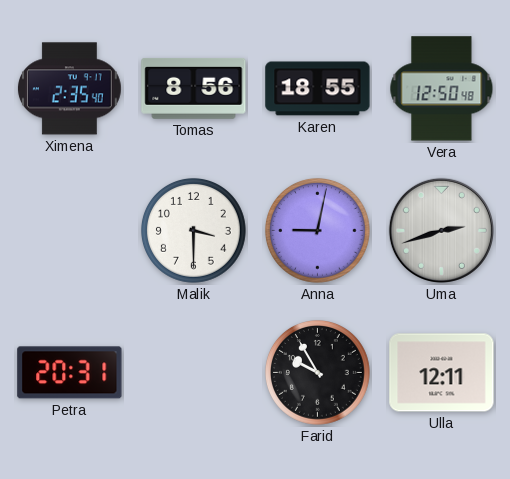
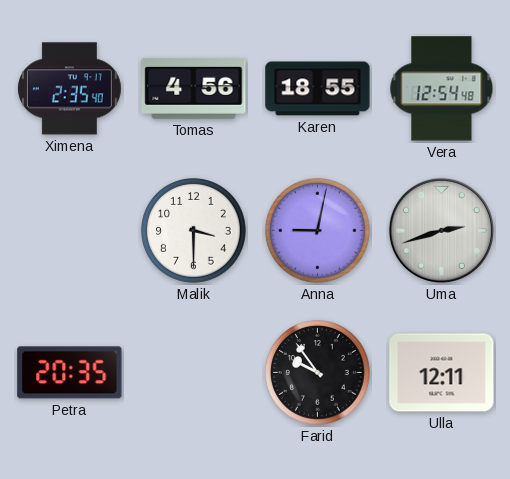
Tomas: 8:56 -> 4:56 (194, 89)
Vera: 12:50 -> 12:54 (442, 89)
Petra: 20:31 -> 20:35 (70, 373)
Farid: 9:55 -> 9:54 (318, 373)
